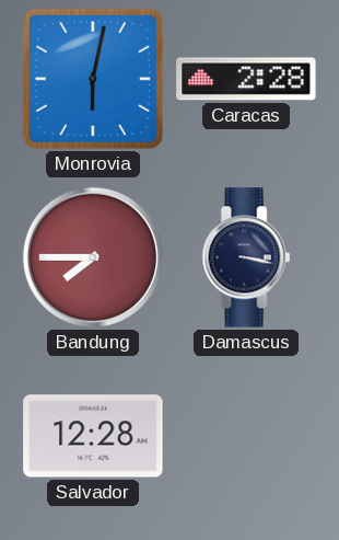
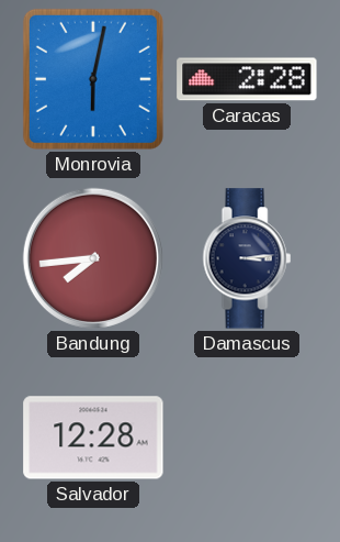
Bandung: 7:45 -> 7:44 (93, 258)
Damascus: 3:17 -> 3:14 (247, 258)
